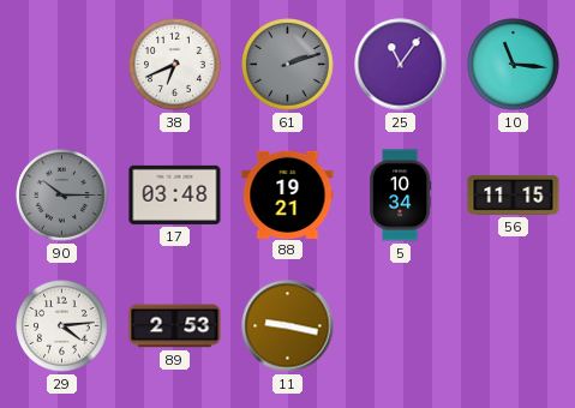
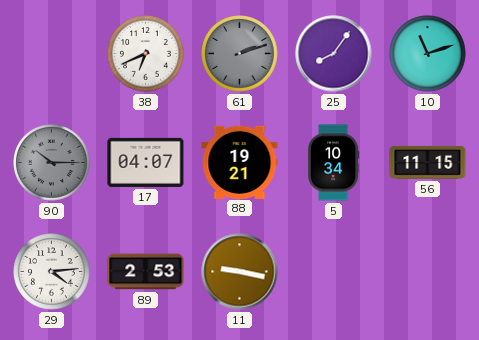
25: 11:06 -> 8:06 (334, 54)
10: 11:16 -> 11:12 (428, 54)
17: 03:48 -> 04:07 (146, 162)
